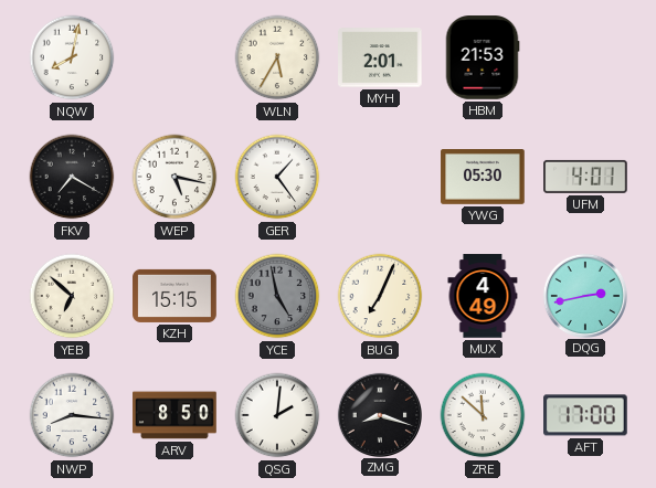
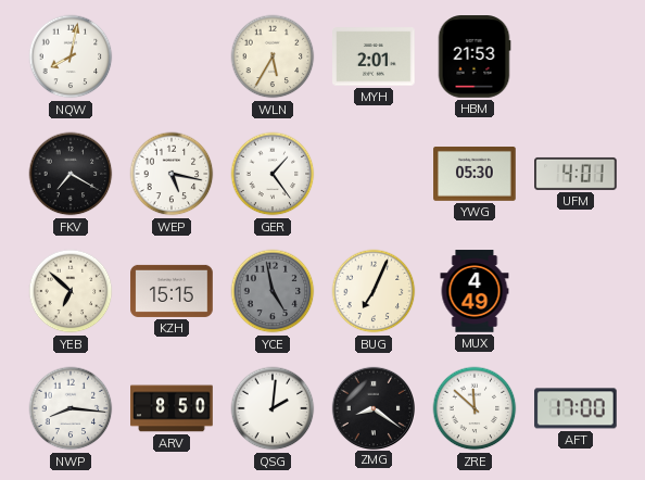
DQG: 2:43 -> none (584, 295)
ZMG: 8:18 -> 8:21 (372, 407)
